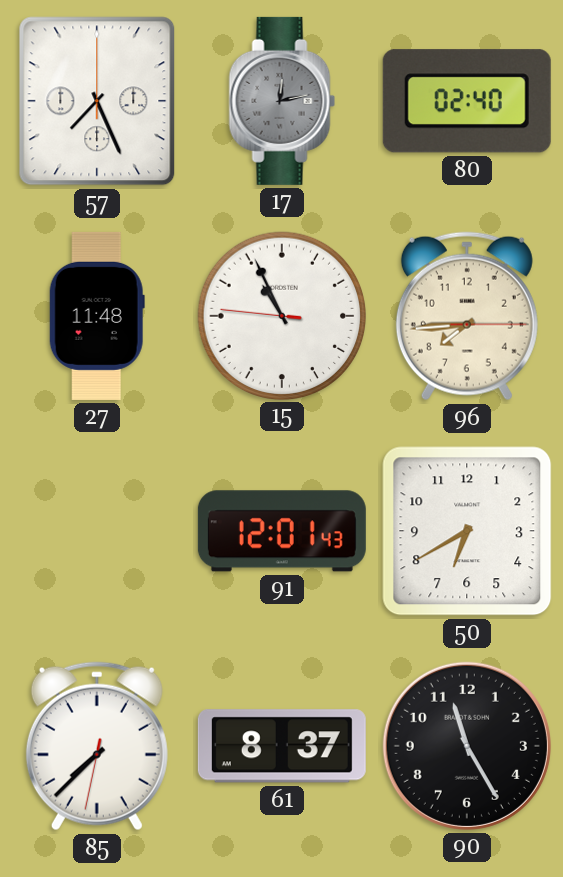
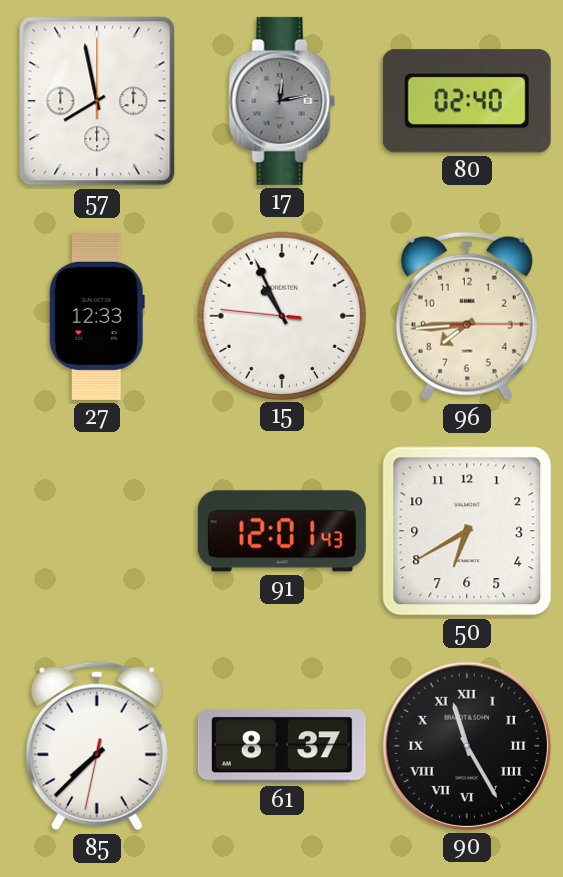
57: 7:26 -> 7:58 (97, 101)
27: 11:48 -> 12:33 (97, 316)
90 numerals: Arabic -> Roman (467, 746)
